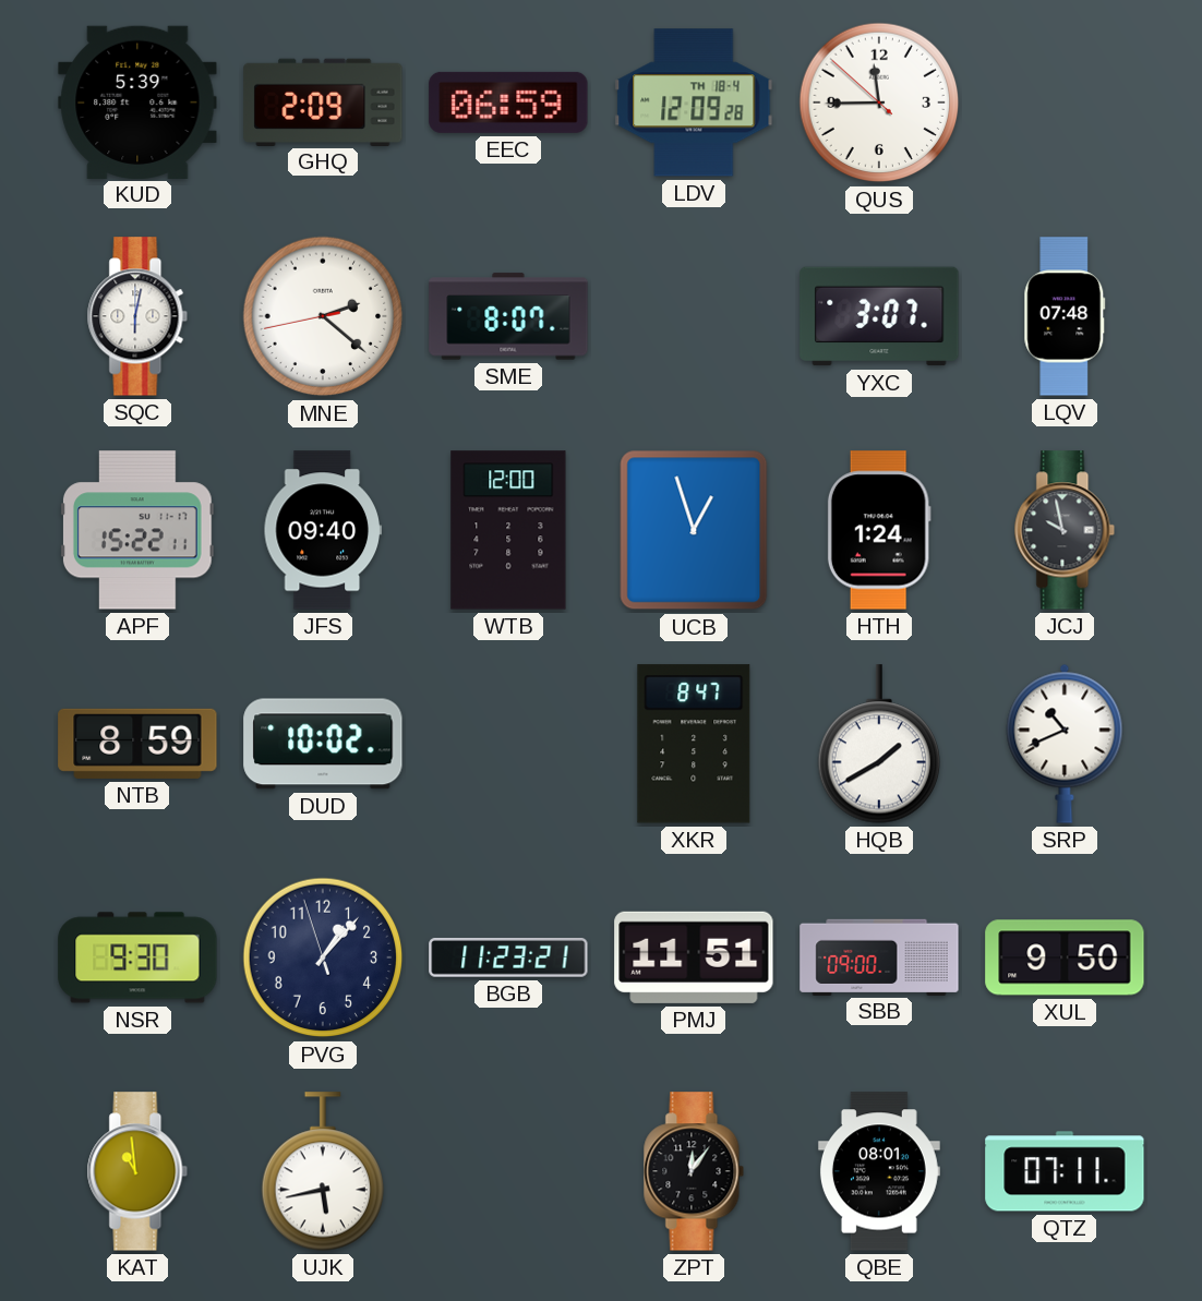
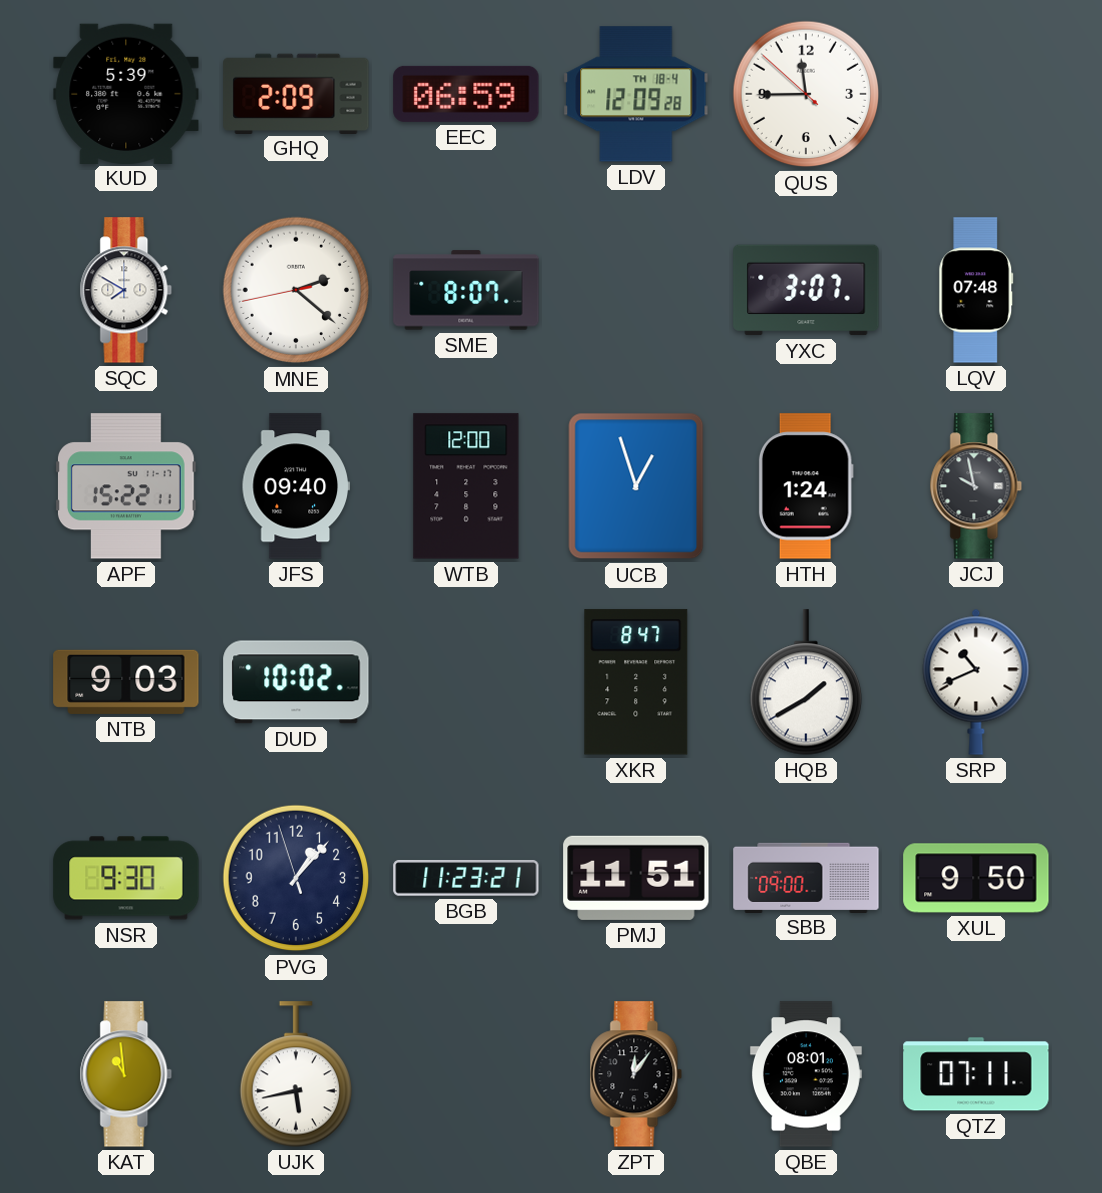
SQC: 6:02 -> 7:50 (126, 290)
NTB: 8:59 -> 9:03 (126, 682)
